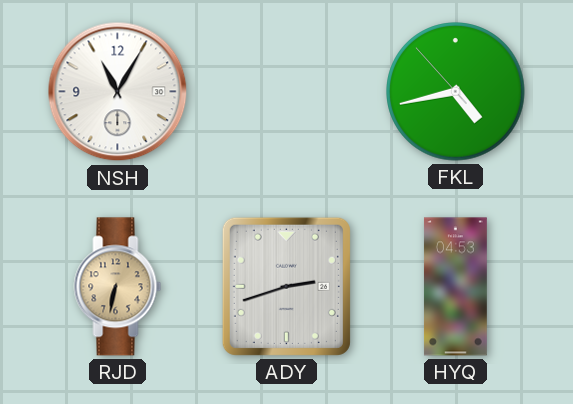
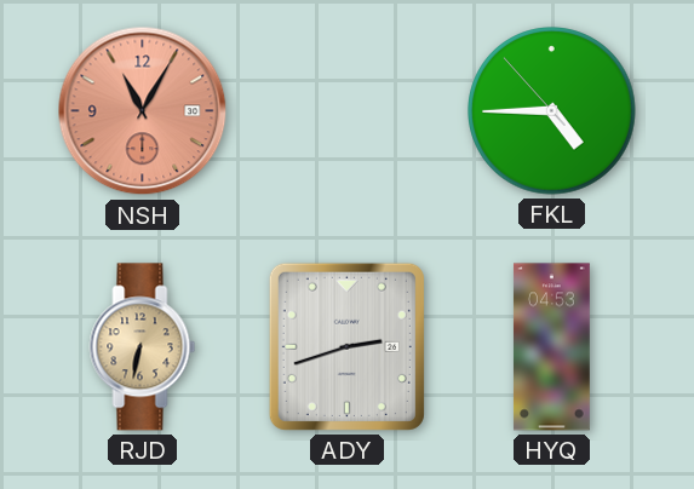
NSH dial: white -> salmon (143, 111)
FKL: 4:42 -> 4:44 (552, 111)
